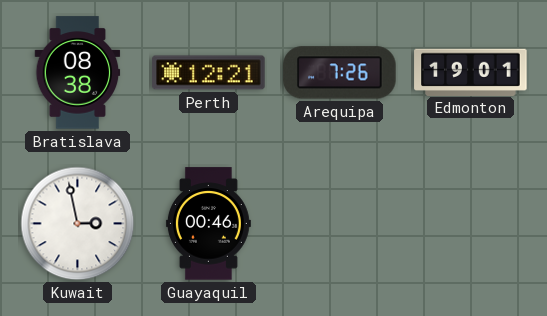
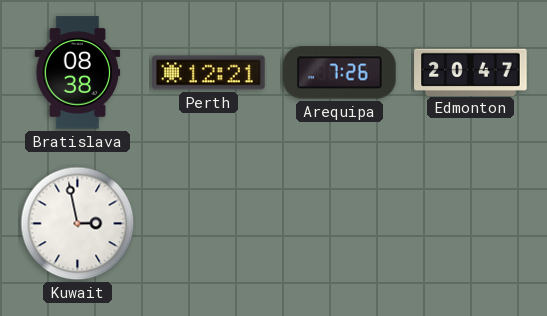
Edmonton: 19:01 -> 20:47 (471, 72)
Guayaquil: 00:46 -> none (208, 224)
